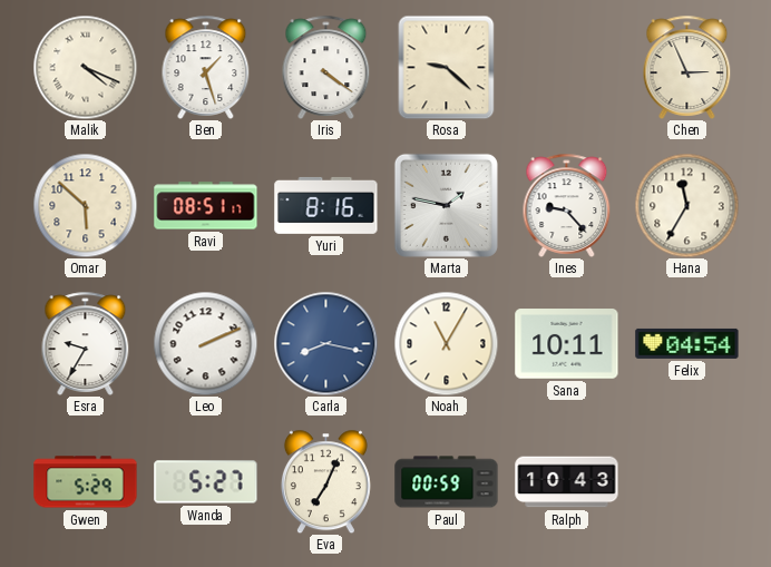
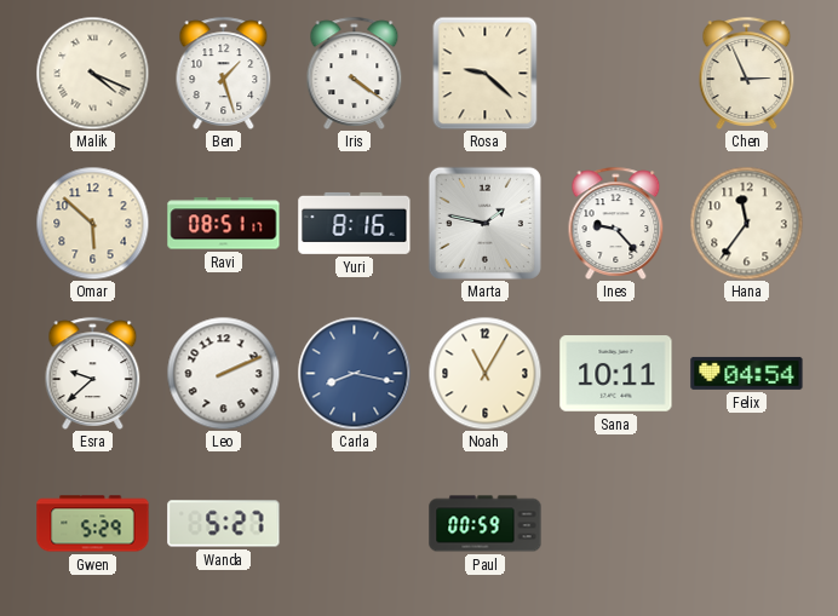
Hana: 11:35 -> 11:36 (746, 223)
Esra: 9:35 -> 9:38 (93, 373)
Eva: 7:04 -> none (325, 481)
Ralph: 10:43 -> none (567, 482)
